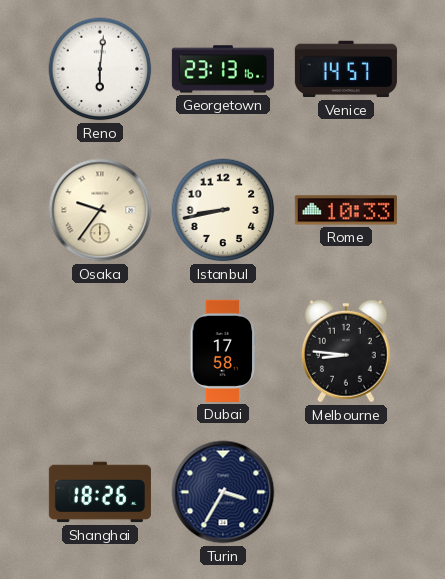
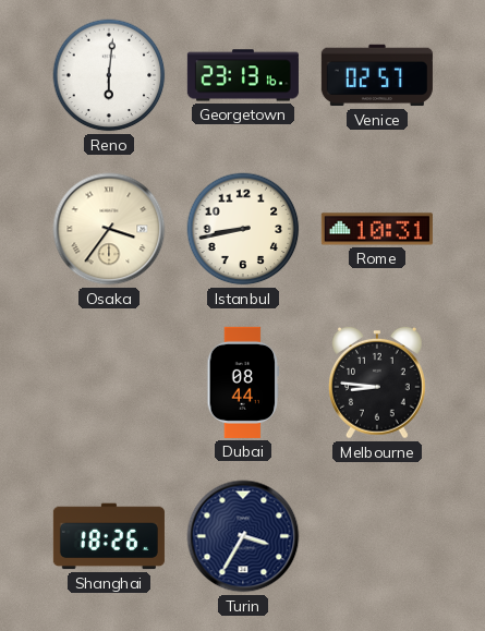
Venice: 14:57 -> 02:57 (377, 75)
Osaka: 9:36 -> 3:36 (109, 229)
Rome: 10:33 -> 10:31 (377, 229)
Dubai: 17:58 -> 08:44 (243, 383)
